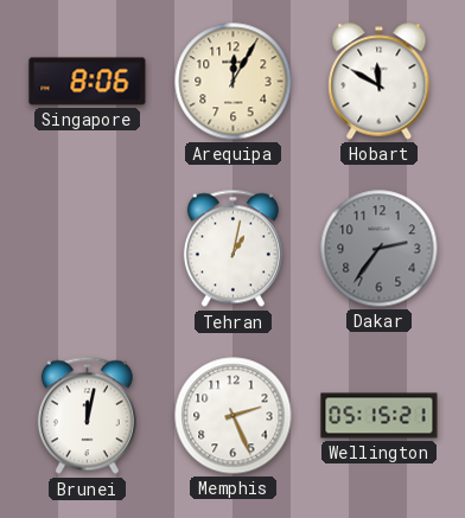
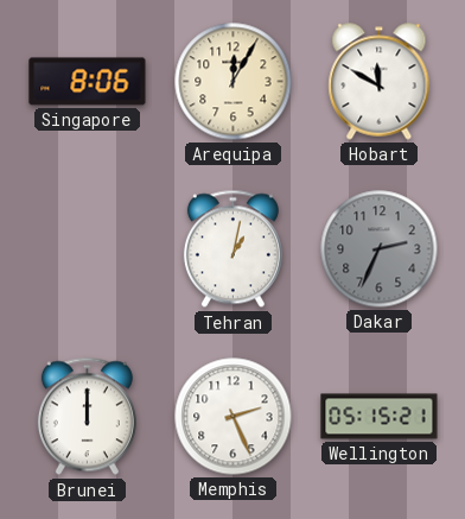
Dakar: 2:36 -> 2:34 (380, 249)
Brunei: 12:02 -> 12:00 (87, 417)
